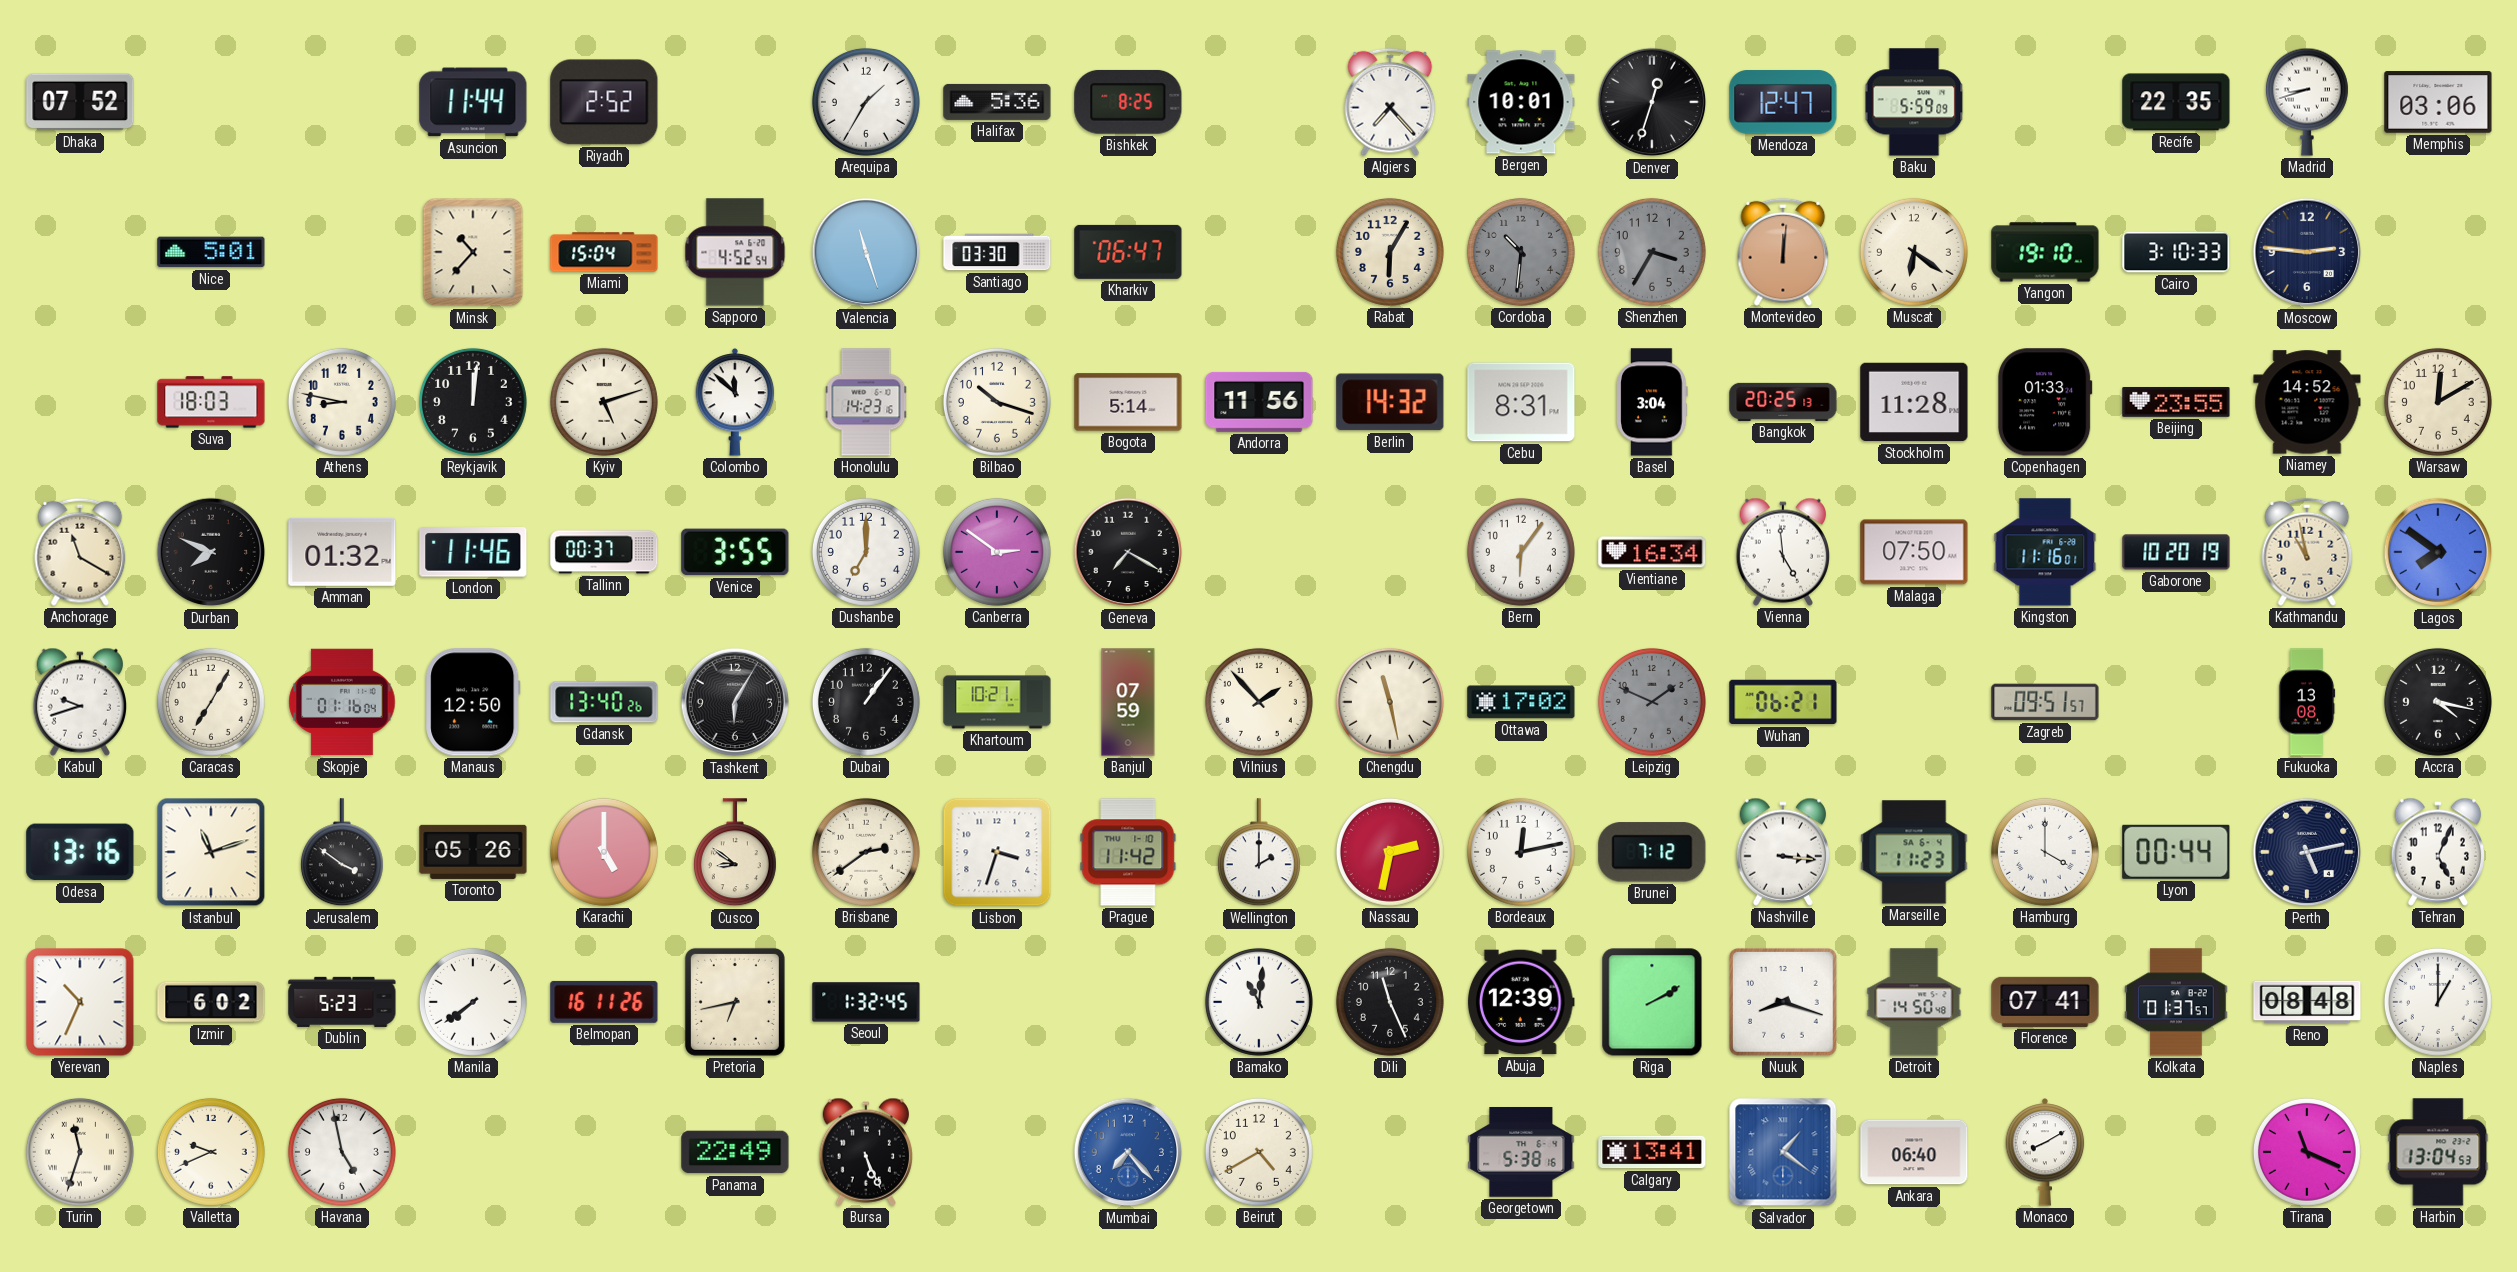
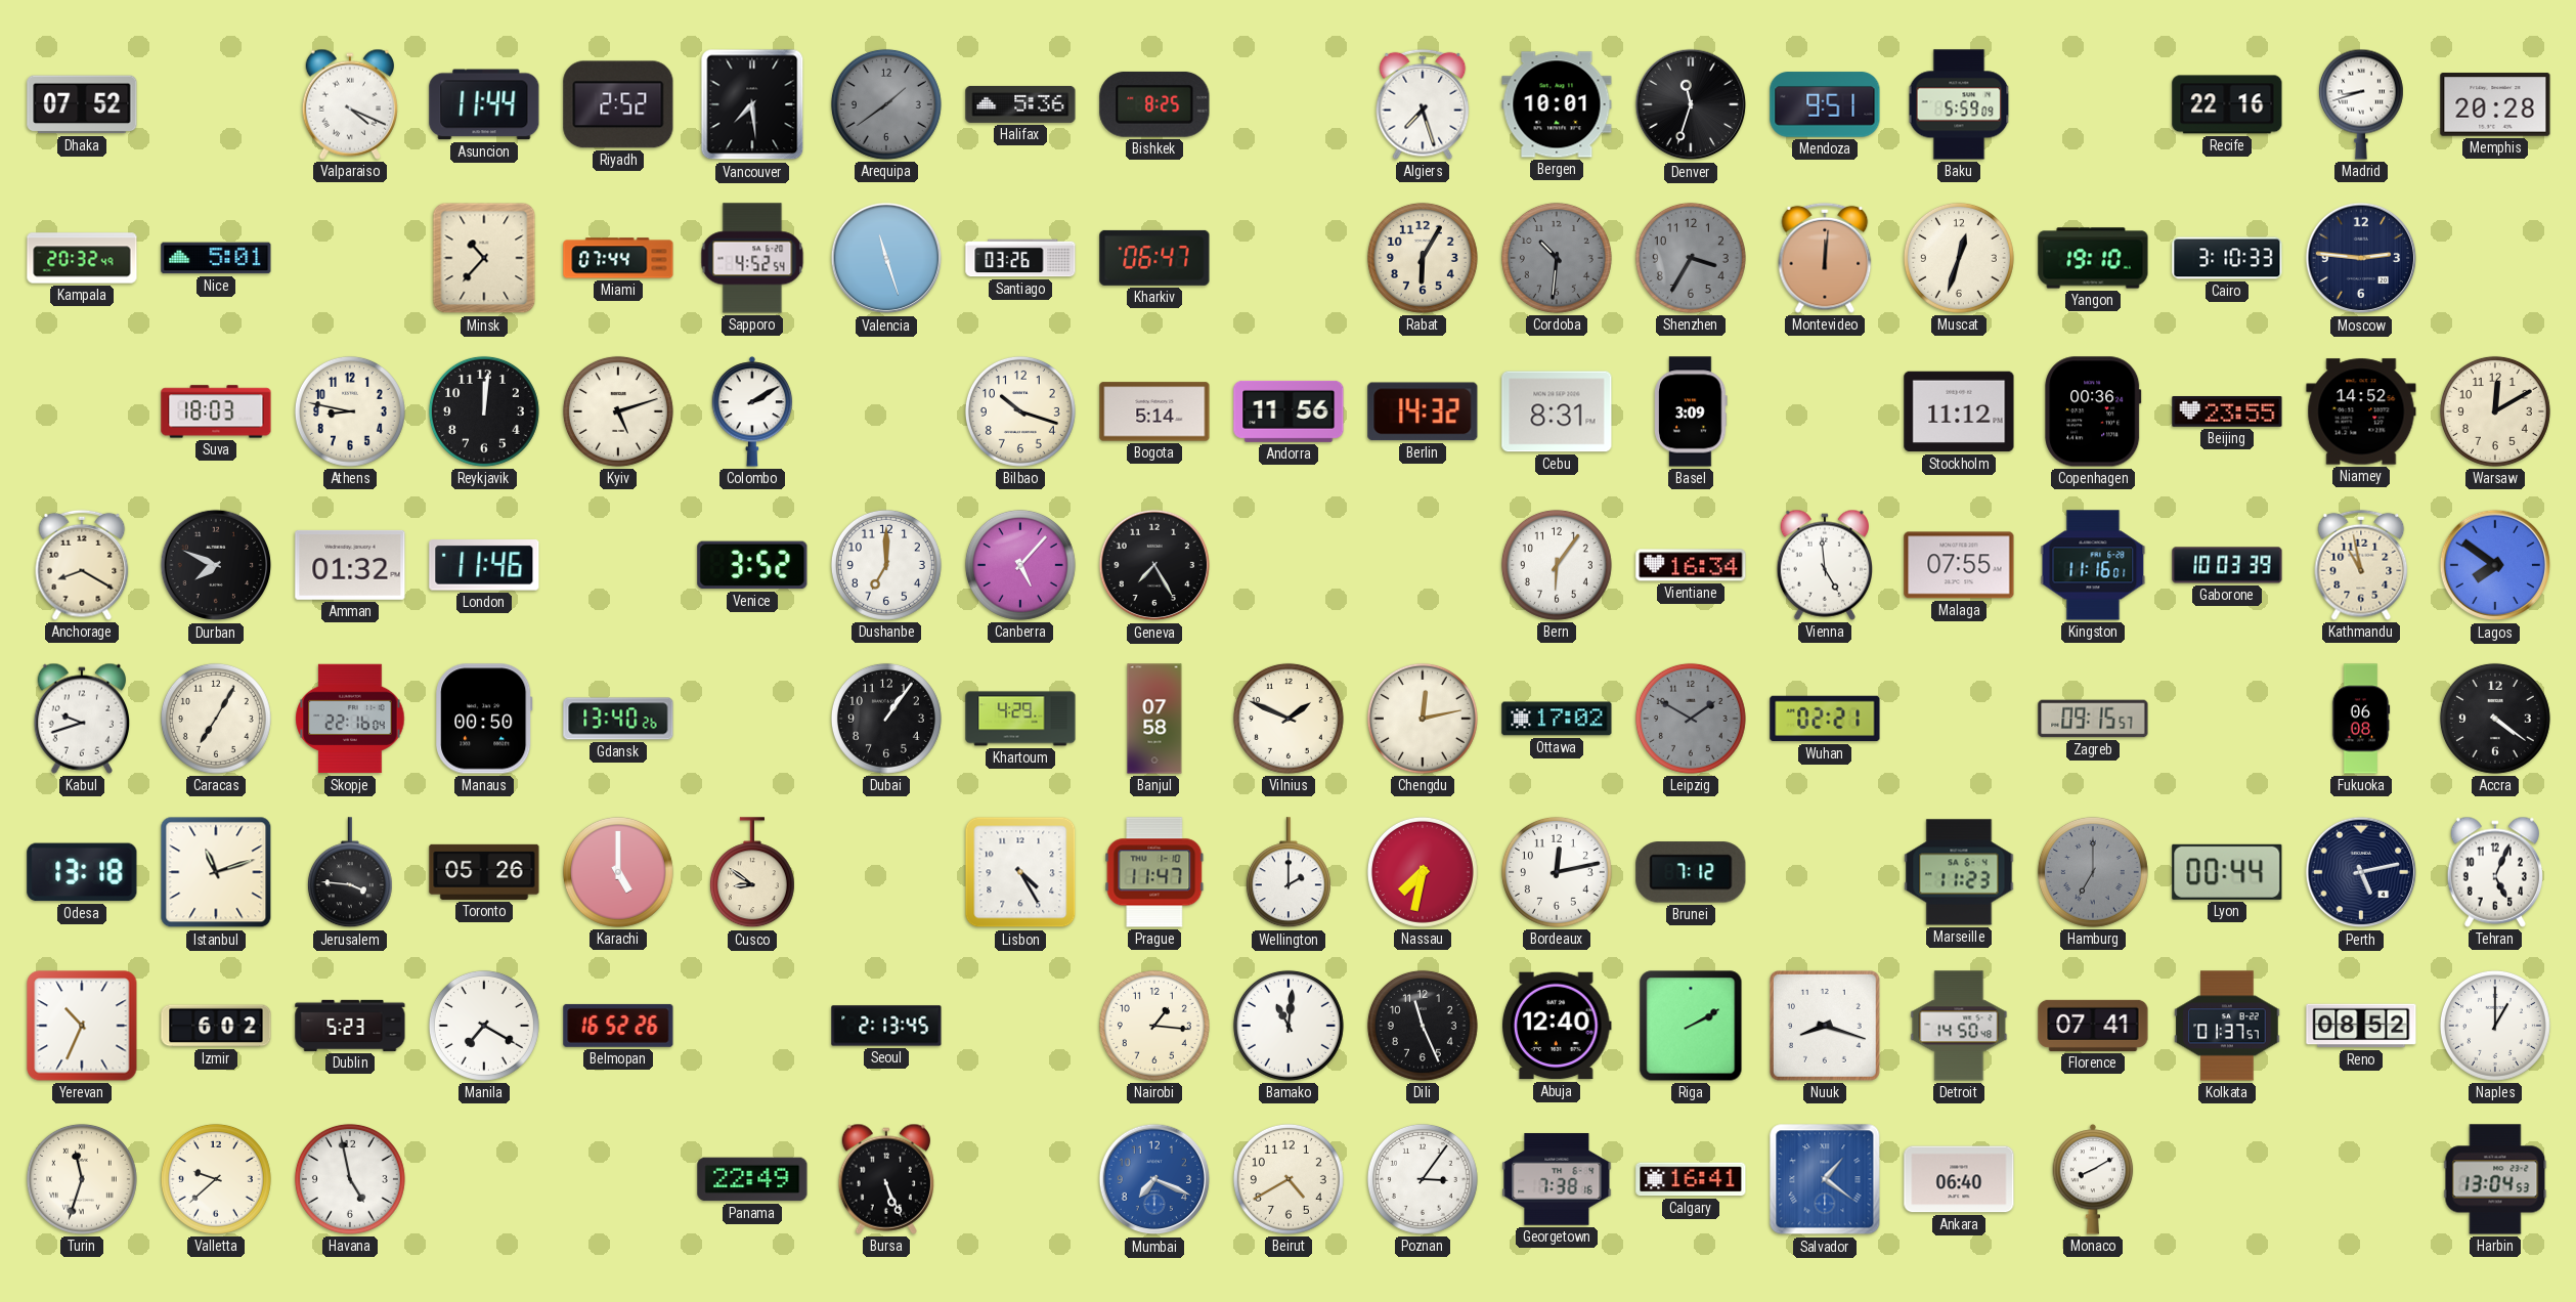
Valparaiso: none -> 4:19 (349, 104)
Vancouver: none -> 7:29 (752, 104)
Arequipa: 1:35 -> 1:39 (886, 104)
Arequipa dial: white -> grey (886, 104)
Algiers: 7:23 -> 7:27 (1423, 104)
Denver: 12:33 -> 11:33 (1691, 104)
Mendoza: 12:47 -> 9:51 (1825, 104)
Recife: 22:35 -> 22:16 (2227, 104)
Memphis: 03:06 -> 20:28 (2495, 104)
Kampala: none -> 20:32 (82, 258)
Miami: 15:04 -> 07:44 (618, 258)
Santiago: 03:30 -> 03:26 (1020, 258)
Muscat: 6:21 -> 12:33 (1959, 258)
Colombo: 11:52 -> 2:10 (752, 411)
Honolulu: 14:23 -> none (866, 402)
Basel: 3:04 -> 3:09 (1691, 411)
Bangkok: 20:25 -> none (1783, 402)
Stockholm: 11:28 -> 11:12 (1959, 411)
Copenhagen: 01:33 -> 00:36 (2093, 411)
Anchorage: 11:20 -> 8:20 (82, 565)
Tallinn: 00:37 -> none (604, 552)
Venice: 3:55 -> 3:52 (752, 565)
Canberra: 2:51 -> 5:07 (1020, 565)
Geneva: 7:20 -> 7:25 (1154, 565)
Malaga: 07:50 -> 07:55 (1959, 565)
Gaborone: 10:20 -> 10:03 (2227, 565)
Skopje: 01:16 -> 22:16 (350, 719)
Manaus: 12:50 -> 00:50 (484, 719)
Tashkent: 6:05 -> none (735, 702)
Khartoum: 10:21 -> 4:29 (1020, 719)
Banjul: 07:59 -> 07:58 (1154, 719)
Vilnius: 1:53 -> 1:49 (1289, 719)
Chengdu: 11:28 -> 12:13 (1423, 719)
Leipzig: 1:49 -> 1:50 (1691, 719)
Wuhan: 06:21 -> 02:21 (1825, 719)
Zagreb: 09:51 -> 09:15 (2093, 719)
Fukuoka: 13:08 -> 06:08 (2361, 719)
Accra: 4:17 -> 4:21 (2495, 719)
Odesa: 13:16 -> 13:18 (82, 872)
Jerusalem: 3:51 -> 3:46 (350, 873)
Brisbane: 2:39 -> none (866, 852)
Lisbon: 3:33 -> 4:25 (1020, 872)
Prague: 11:42 -> 11:47 (1154, 872)
Nassau: 2:32 -> 7:32 (1423, 872)
Nashville: 3:16 -> none (1782, 852)
Hamburg: 4:00 -> 7:00 (2093, 872)
Hamburg dial: white -> grey (2093, 872)
Manila: 7:39 -> 7:20 (484, 1026)
Belmopan: 16:11 -> 16:52 (618, 1026)
Pretoria: 6:43 -> none (735, 1002)
Seoul: 1:32 -> 2:13 (886, 1026)
Nairobi: none -> 1:16 (1154, 1026)
Abuja: 12:39 -> 12:40 (1557, 1026)
Reno: 08:48 -> 08:52 (2361, 1026)
Valletta: 9:41 -> 9:38 (216, 1179)
Mumbai: 7:23 -> 7:19 (1154, 1179)
Poznan: none -> 3:06 (1423, 1179)
Georgetown: 5:38 -> 7:38 (1557, 1180)
Calgary: 13:41 -> 16:41 (1691, 1179)
Tirana: 11:19 -> none (2307, 1152)
